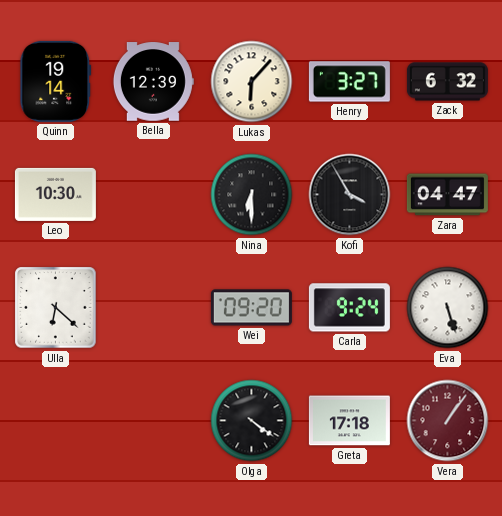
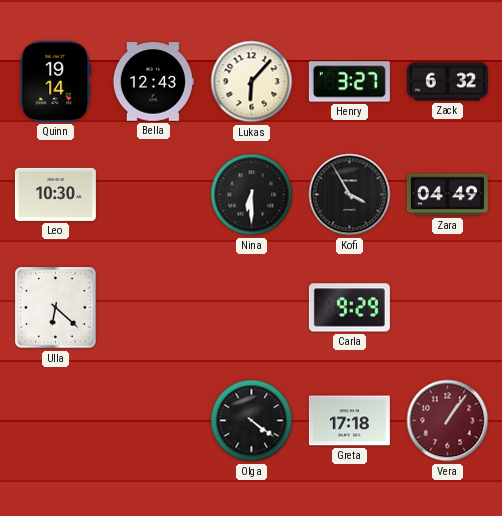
Bella: 12:39 -> 12:43 (153, 82)
Zara: 04:47 -> 04:49 (447, 195)
Wei: 09:20 -> none (251, 308)
Carla: 9:24 -> 9:29 (349, 308)
Eva: 5:27 -> none (448, 308)
